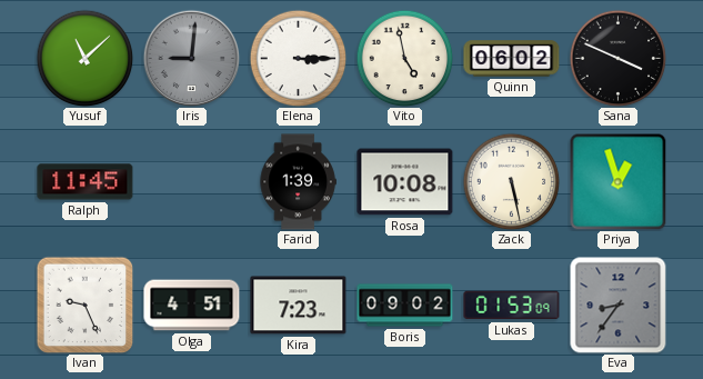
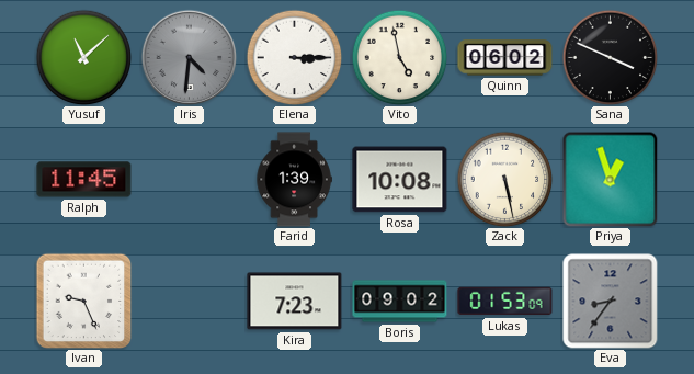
Iris: 9:01 -> 4:31 (189, 57)
Olga: 4:51 -> none (192, 306)
